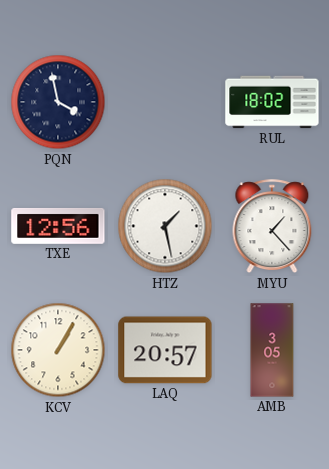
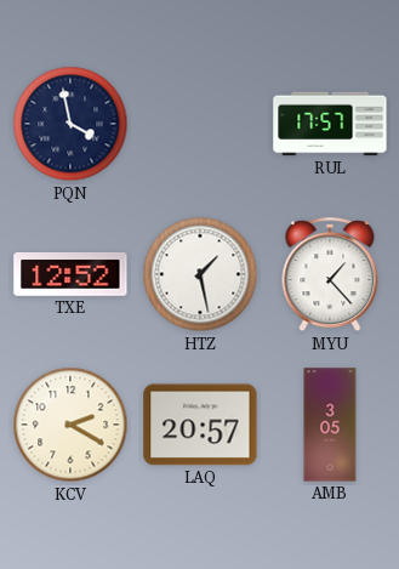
RUL: 18:02 -> 17:57 (330, 124)
TXE: 12:56 -> 12:52 (70, 274)
KCV: 1:05 -> 2:20 (70, 425)
